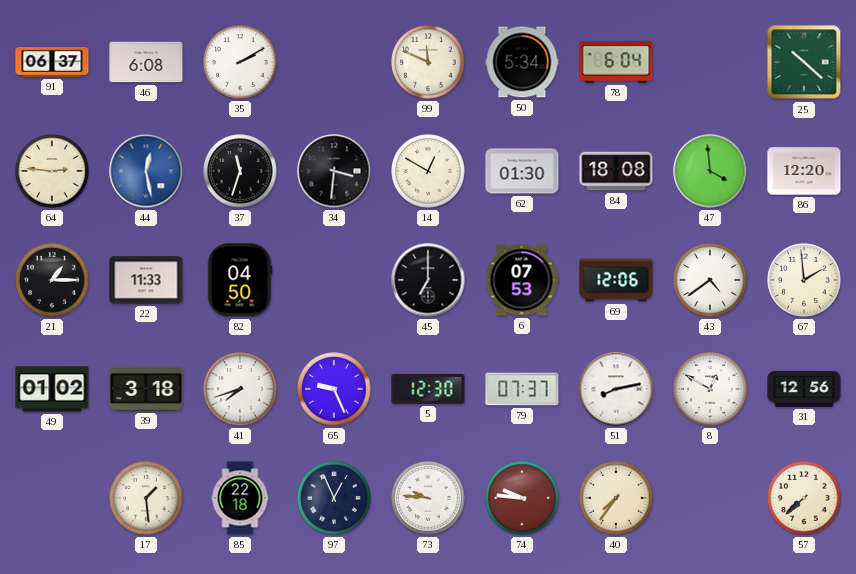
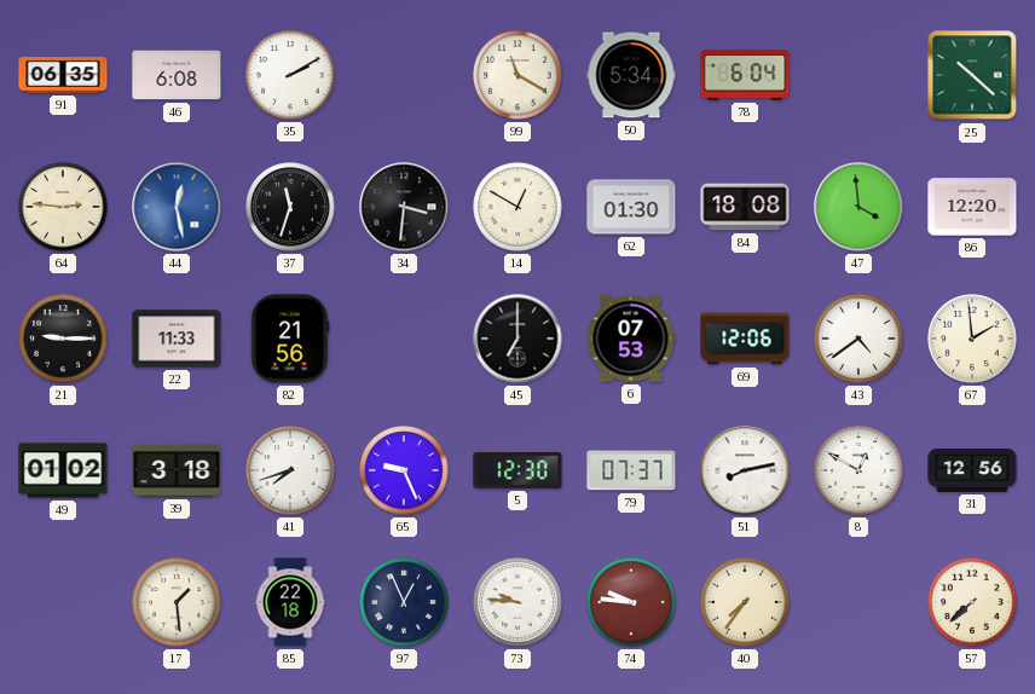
91: 06:37 -> 06:35 (63, 76)
99: 11:49 -> 11:20 (517, 75)
21: 1:15 -> 9:15 (63, 339)
82: 04:50 -> 21:56 (290, 339)
